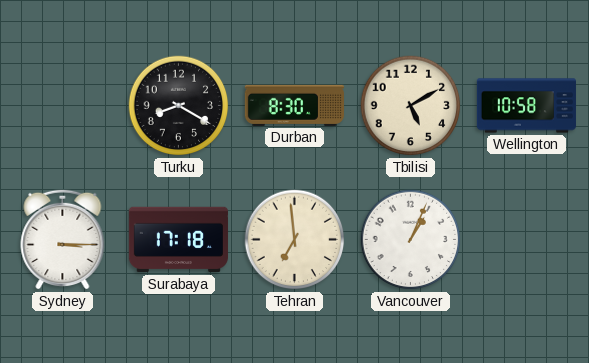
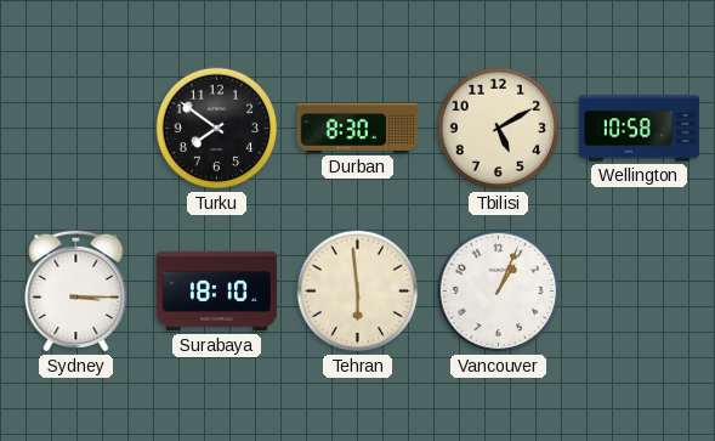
Turku: 8:20 -> 7:51 (217, 129)
Surabaya: 17:18 -> 18:10 (216, 292)
Tehran: 6:59 -> 5:59 (358, 292)
